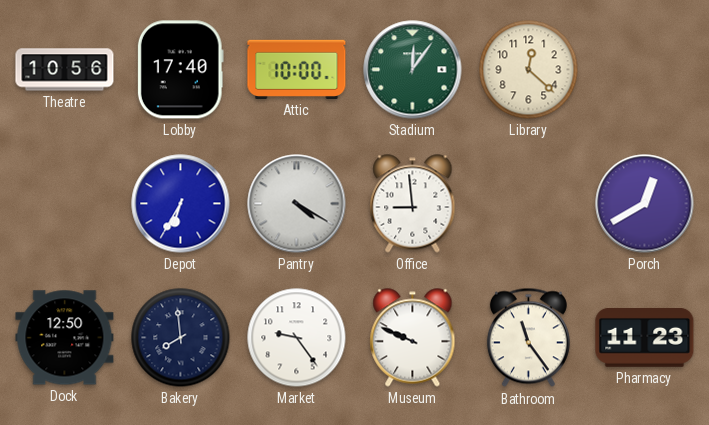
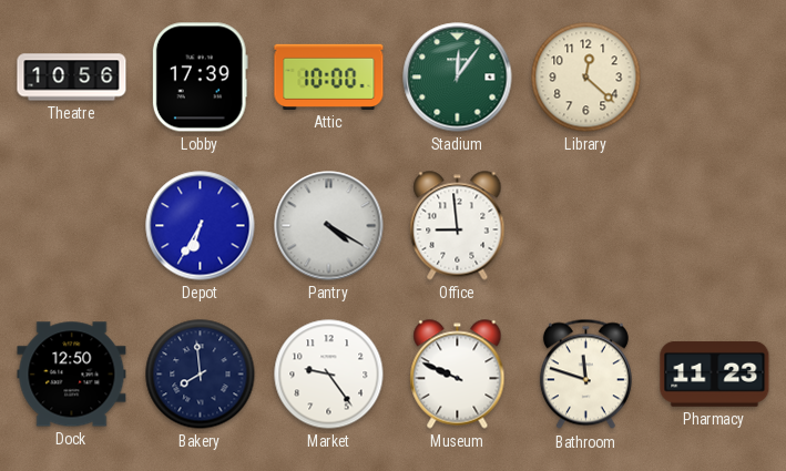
Lobby: 17:40 -> 17:39 (200, 78)
Porch: 12:40 -> none (645, 204)
Bathroom: 11:24 -> 11:48 (585, 375)
